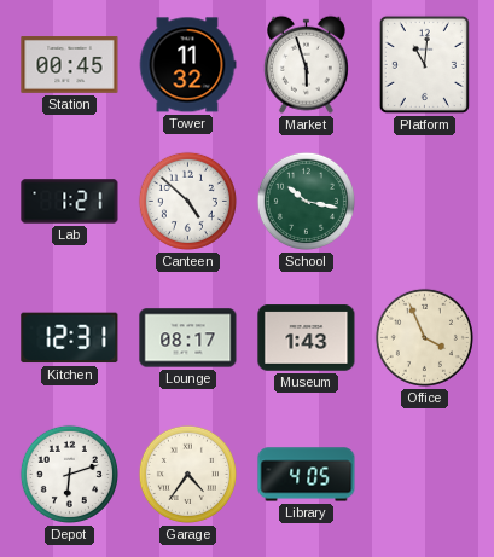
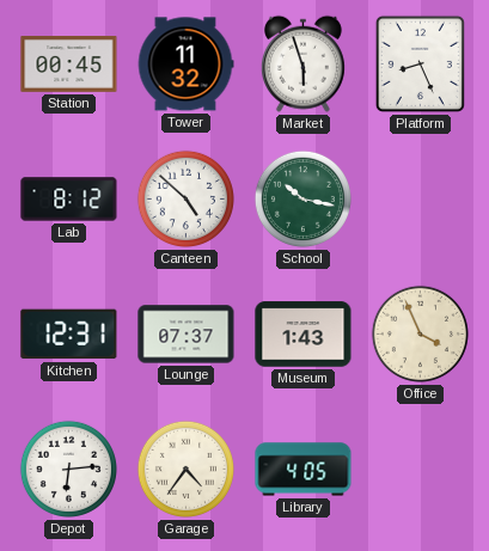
Platform: 11:01 -> 8:26 (420, 63)
Lab: 1:21 -> 8:12 (69, 200)
Lounge: 08:17 -> 07:37 (187, 335)
Depot: 6:12 -> 6:14 (68, 469)
